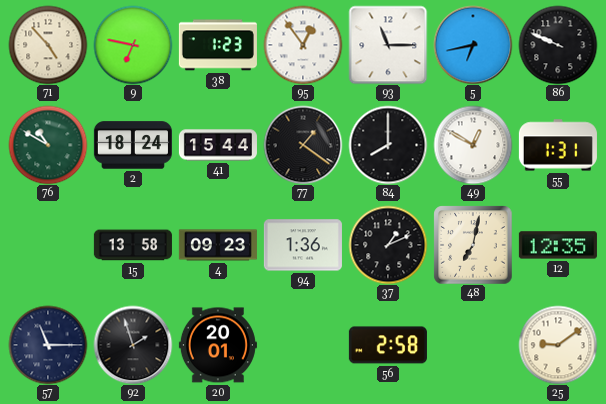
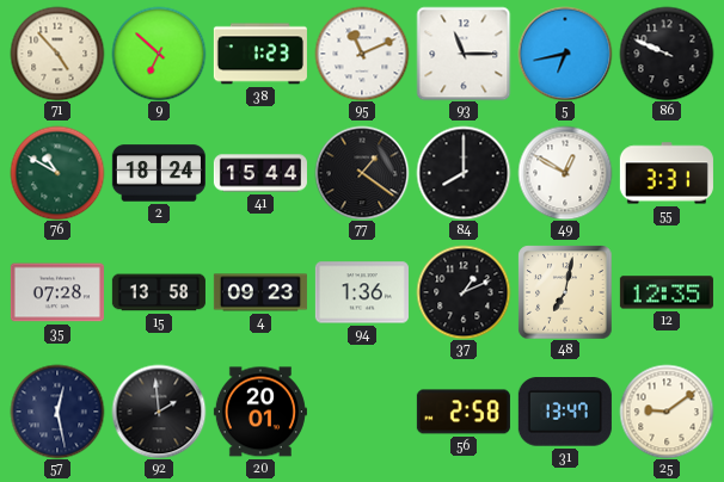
9: 6:47 -> 6:52 (159, 54)
95: 12:54 -> 11:11 (362, 54)
55: 1:31 -> 3:31 (667, 173)
35: none -> 07:28 (57, 292)
57: 11:15 -> 12:28 (57, 412)
92: 1:57 -> 1:59 (159, 412)
31: none -> 13:47 (565, 412)
